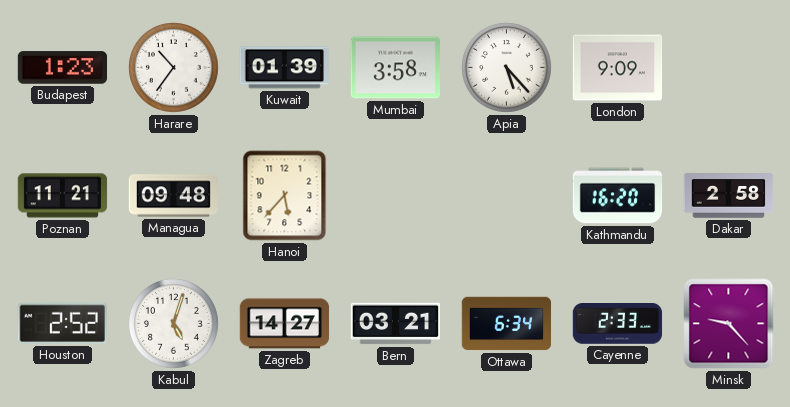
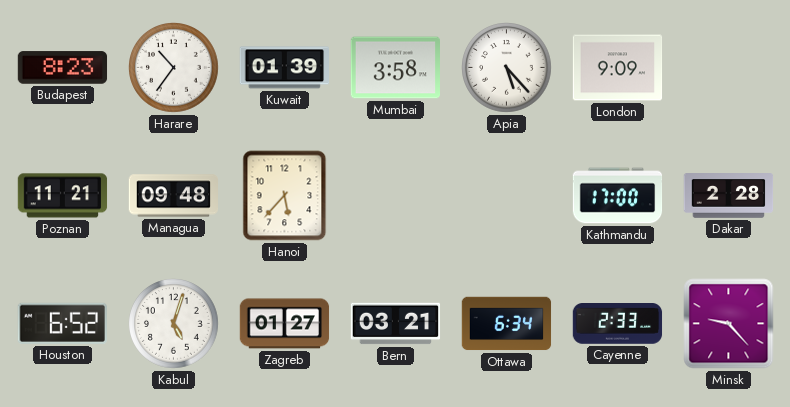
Budapest: 1:23 -> 8:23 (63, 68)
Kathmandu: 16:20 -> 17:00 (618, 196)
Dakar: 2:58 -> 2:28 (729, 196)
Houston: 2:52 -> 6:52 (62, 323)
Zagreb: 14:27 -> 01:27 (285, 324)
